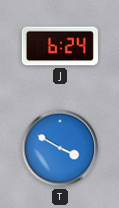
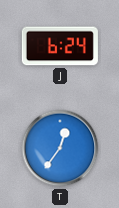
T: 3:50 -> 12:36 (60, 148)
